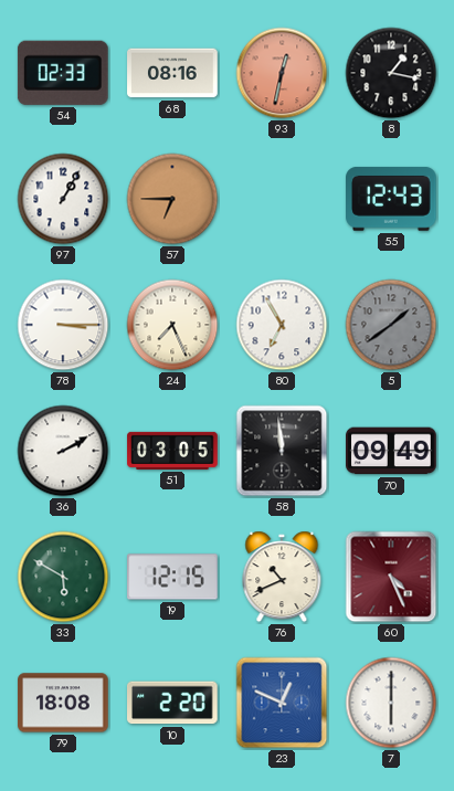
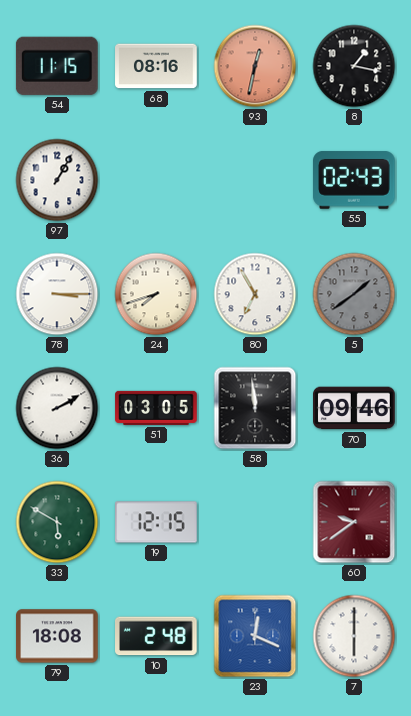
54: 02:33 -> 11:15 (57, 66)
57: 6:45 -> none (172, 199)
55: 12:43 -> 02:43 (355, 181)
24: 7:26 -> 7:42 (156, 294)
70: 09:49 -> 09:46 (354, 408)
76: 10:41 -> none (282, 577)
60: 4:26 -> 9:39 (354, 522)
10: 2:20 -> 2:48 (157, 636)
23: 12:49 -> 12:19 (255, 636)
